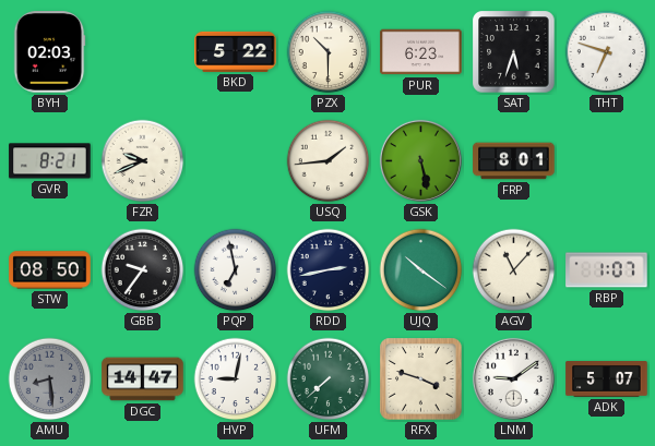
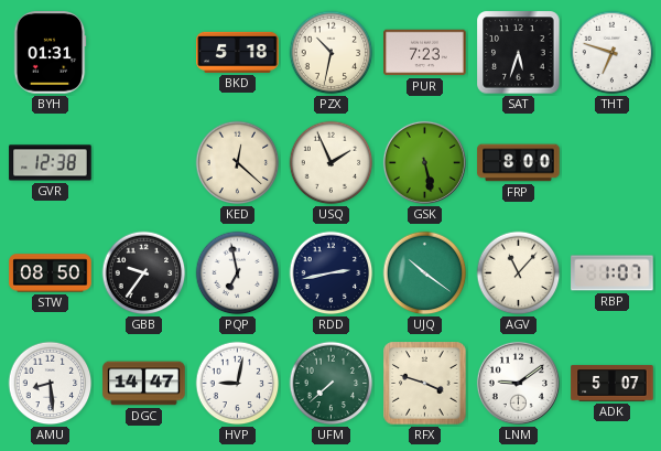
BYH: 02:03 -> 01:31 (50, 53)
BKD: 5:22 -> 5:18 (238, 52)
PZX: 10:30 -> 10:32 (332, 53)
PUR: 6:23 -> 7:23 (425, 53)
GVR: 8:21 -> 12:38 (51, 163)
FZR: 9:41 -> none (143, 161)
KED: none -> 12:22 (238, 163)
USQ: 1:44 -> 1:56 (332, 163)
FRP: 8:01 -> 8:00 (519, 163)
AMU dial: grey -> white (51, 384)
